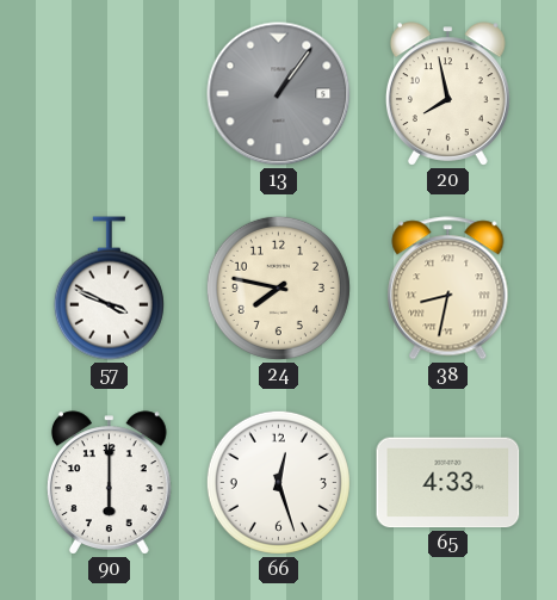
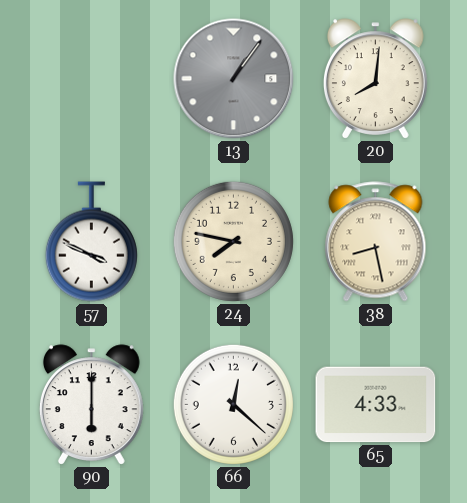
20: 7:58 -> 8:01 (375, 79)
38: 8:32 -> 8:28 (376, 242)
66: 12:27 -> 12:22 (233, 404)
